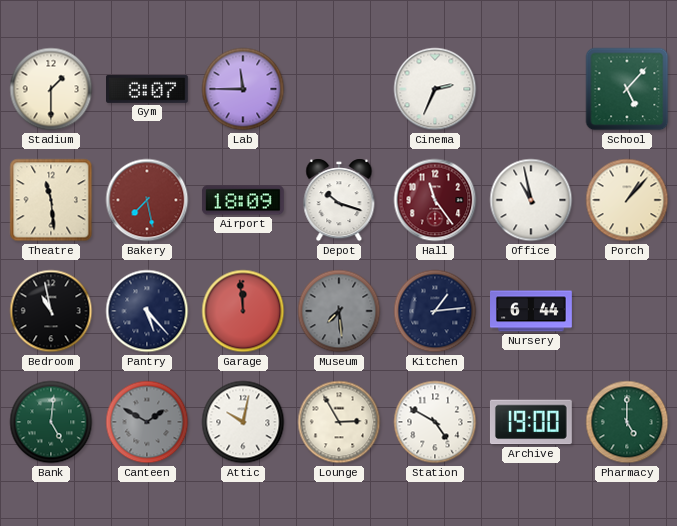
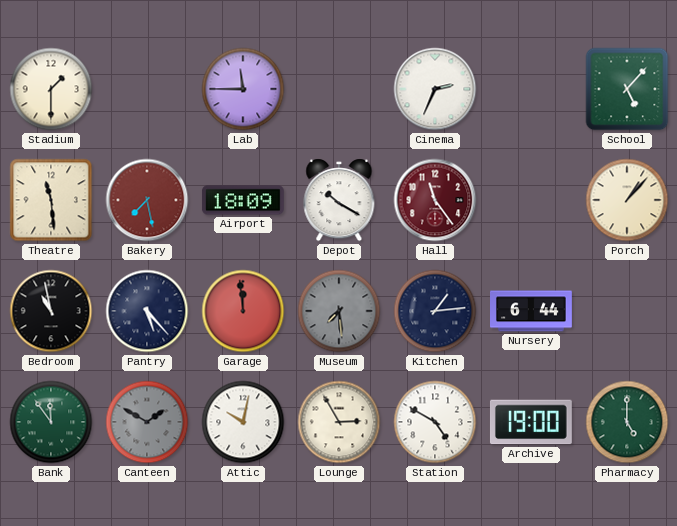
Gym: 8:07 -> none (148, 89)
Depot: 10:18 -> 10:20 (339, 200)
Office: 10:58 -> none (531, 200)
Bank: 5:01 -> 11:54 (51, 422)
